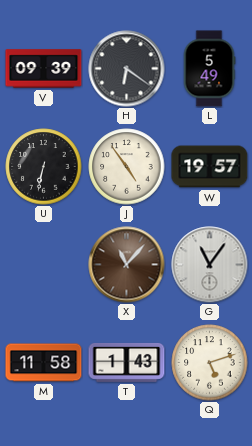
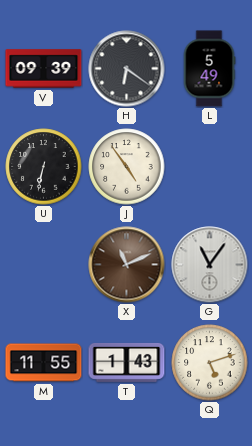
W: 19:57 -> none (210, 167)
X: 11:07 -> 11:11 (127, 265)
M: 11:58 -> 11:55 (44, 363)
